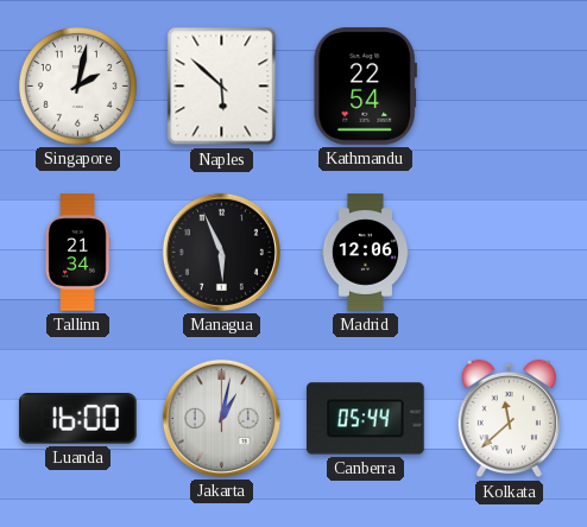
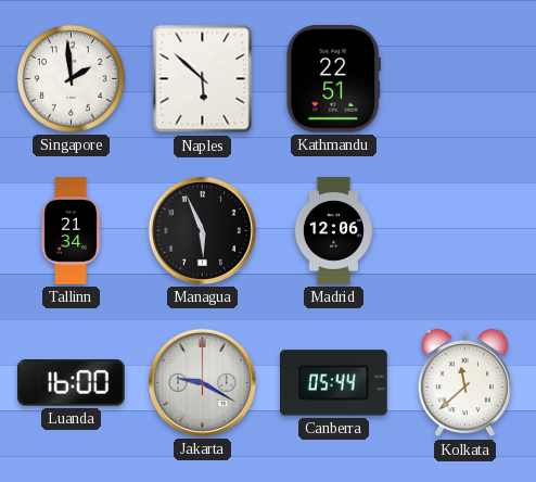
Singapore: 2:02 -> 1:59 (71, 78)
Kathmandu: 22:54 -> 22:51 (333, 79)
Jakarta: 1:02 -> 9:20 (202, 382)
